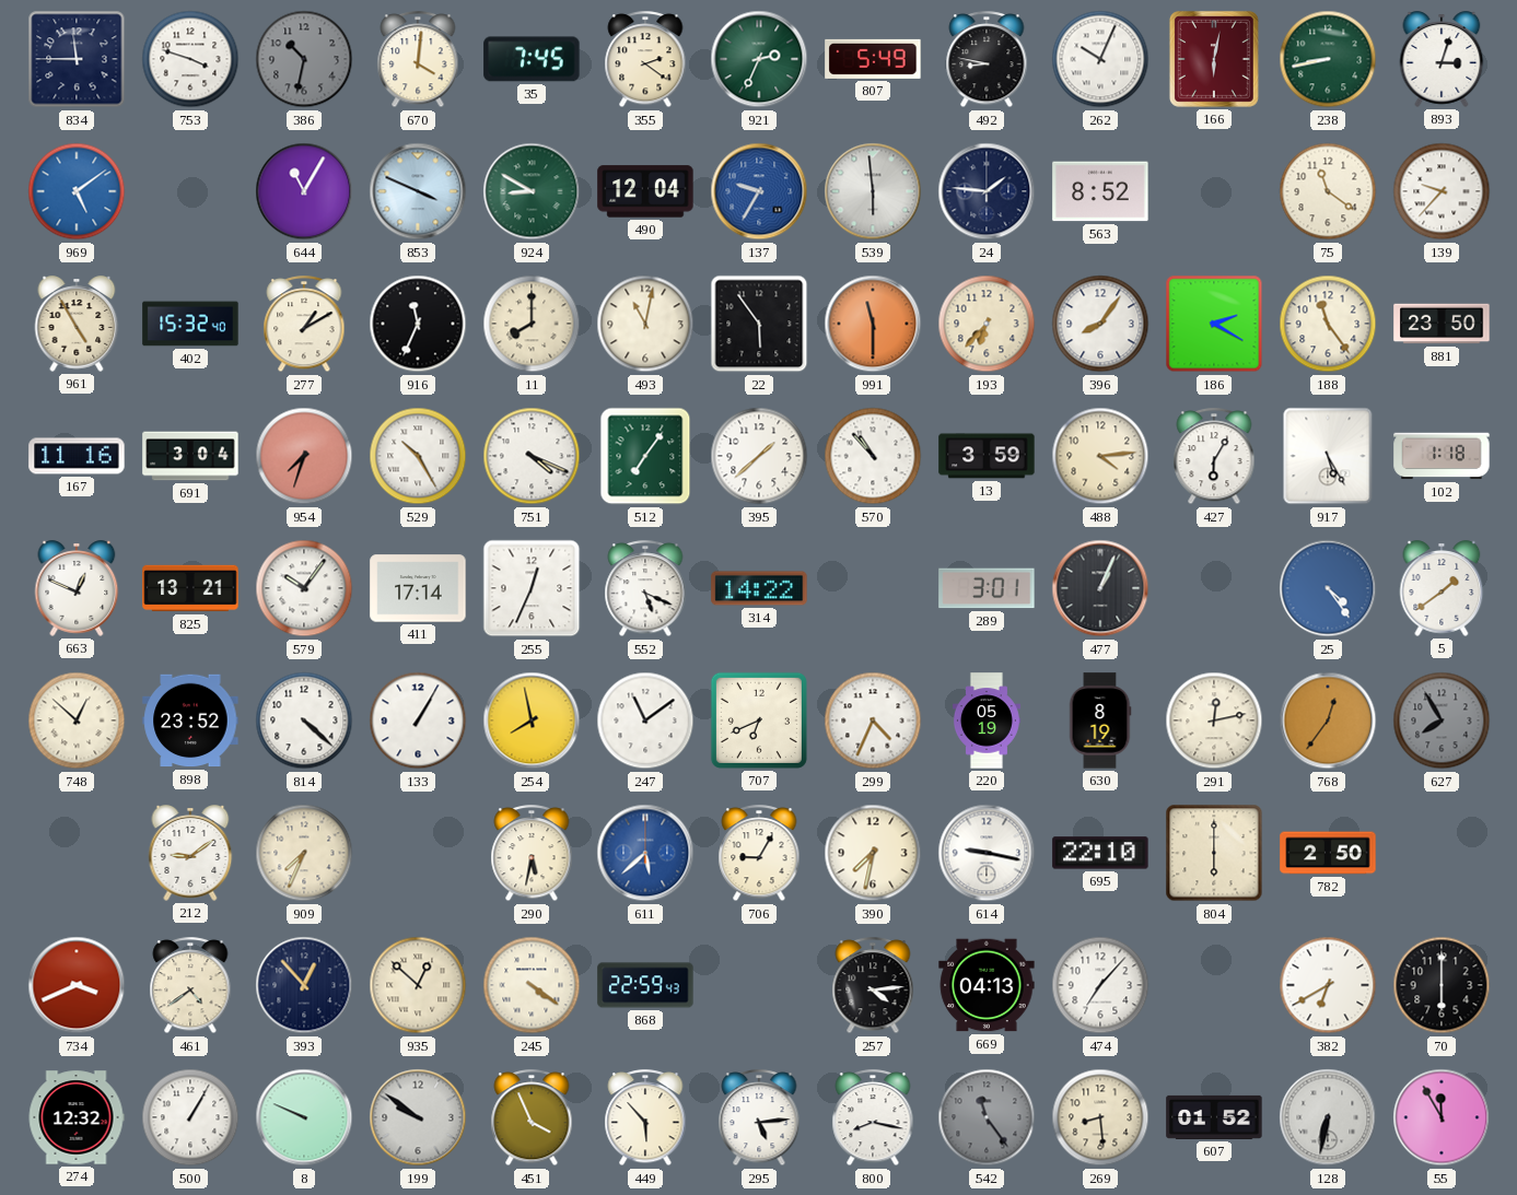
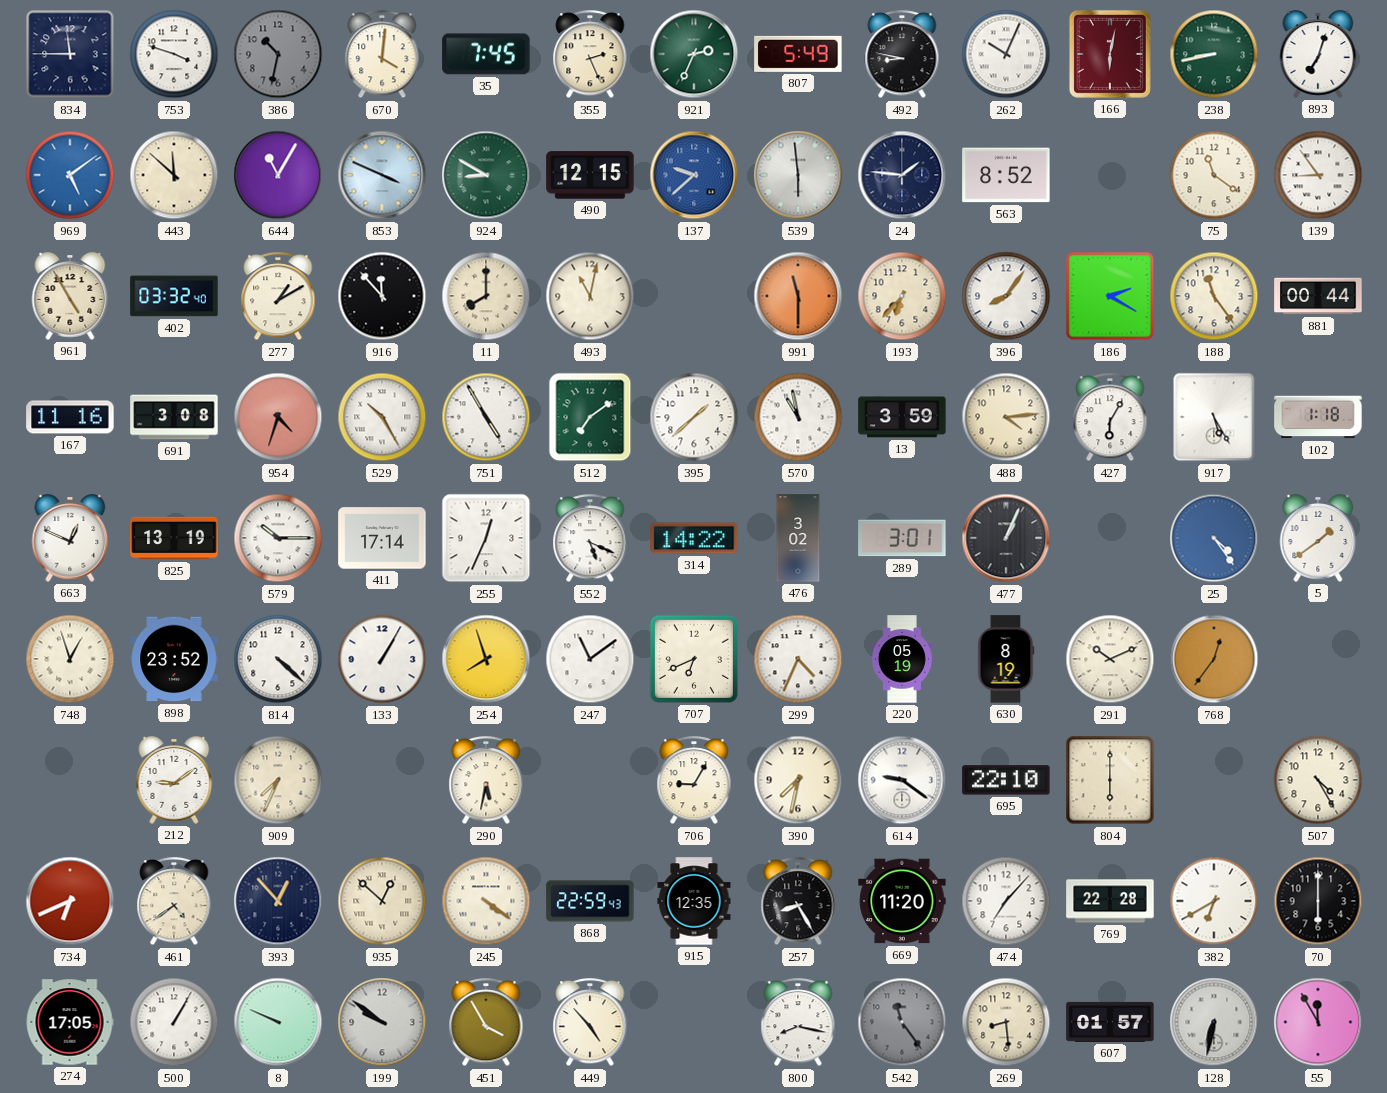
355: 2:21 -> 2:26 (590, 55)
893: 3:03 -> 7:03 (1318, 54)
443: none -> 11:52 (174, 175)
490: 12:04 -> 12:15 (590, 175)
137: 9:35 -> 9:38 (694, 175)
139: 9:37 -> 8:54 (1318, 175)
402: 15:32 -> 03:32 (174, 296)
916: 11:34 -> 11:53 (382, 296)
22: 5:54 -> none (759, 324)
881: 23:50 -> 00:44 (1318, 296)
691: 3:04 -> 3:08 (174, 417)
954: 7:33 -> 4:33 (278, 417)
751: 4:19 -> 4:55 (486, 417)
512: 7:06 -> 7:09 (590, 417)
570: 10:53 -> 10:58 (798, 417)
825: 13:21 -> 13:19 (174, 538)
579: 10:06 -> 10:15 (278, 538)
476: none -> 3:02 (798, 538)
748: 12:52 -> 12:57 (70, 659)
254: 7:58 -> 7:57 (486, 659)
291: 12:13 -> 10:11 (1110, 659)
627: 7:55 -> none (1442, 720)
611: 5:38 -> none (645, 853)
614: 9:17 -> 9:21 (902, 780)
782: 2:50 -> none (1328, 853)
507: none -> 4:25 (1318, 780)
734: 3:41 -> 6:41 (70, 901)
915: none -> 12:35 (694, 901)
257: 4:14 -> 8:25 (798, 902)
669: 04:13 -> 11:20 (902, 901)
769: none -> 22:28 (1110, 901)
274: 12:32 -> 17:05 (70, 1022)
451: 3:56 -> 3:55 (486, 1023)
449: 5:53 -> 4:53 (590, 1023)
295: 5:14 -> none (759, 1118)
607: 01:52 -> 01:57 (1110, 1022)
